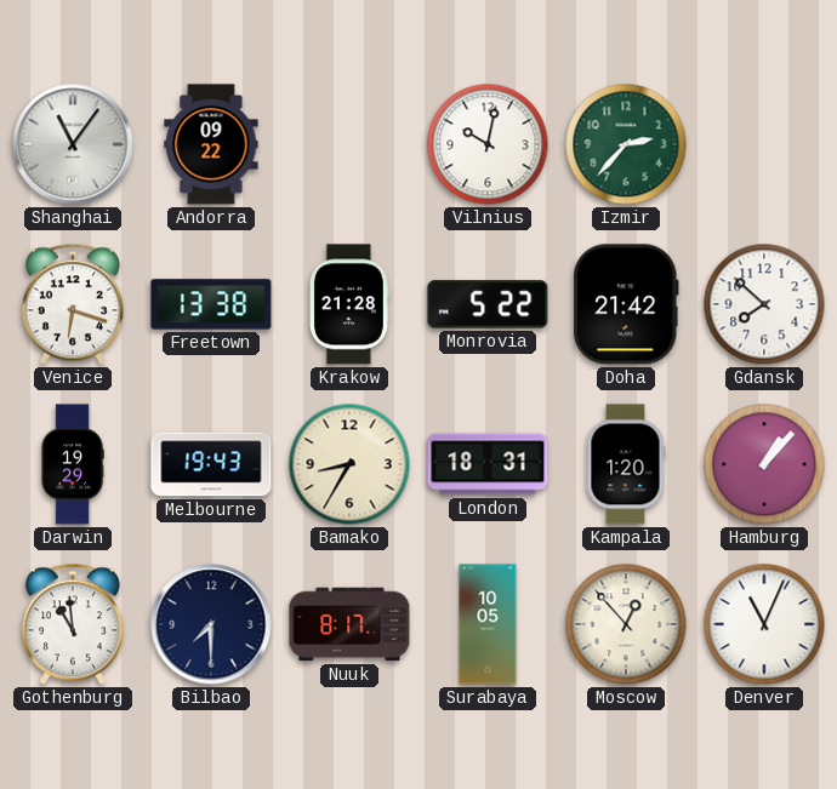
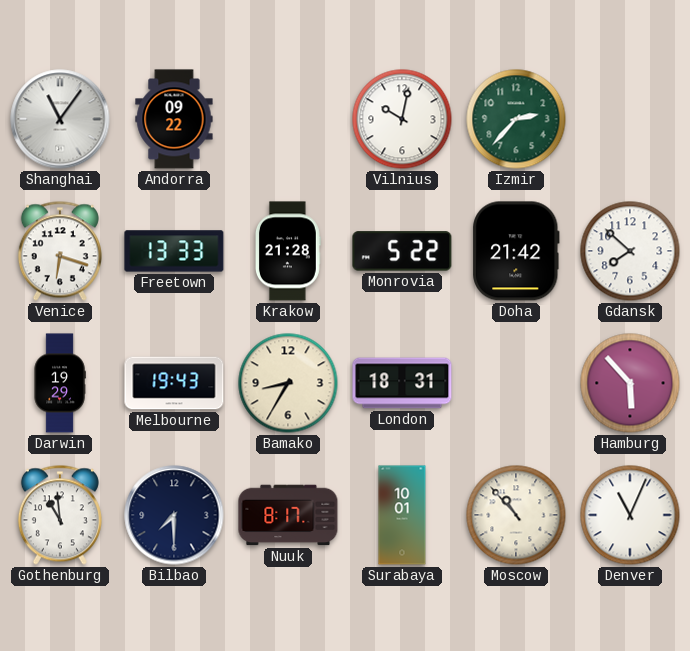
Freetown: 13:38 -> 13:33 (174, 251)
Kampala: 1:20 -> none (626, 464)
Hamburg: 1:07 -> 5:53 (630, 383)
Surabaya: 10:05 -> 10:01 (402, 515)
Moscow: 12:53 -> 10:53 (516, 515)
